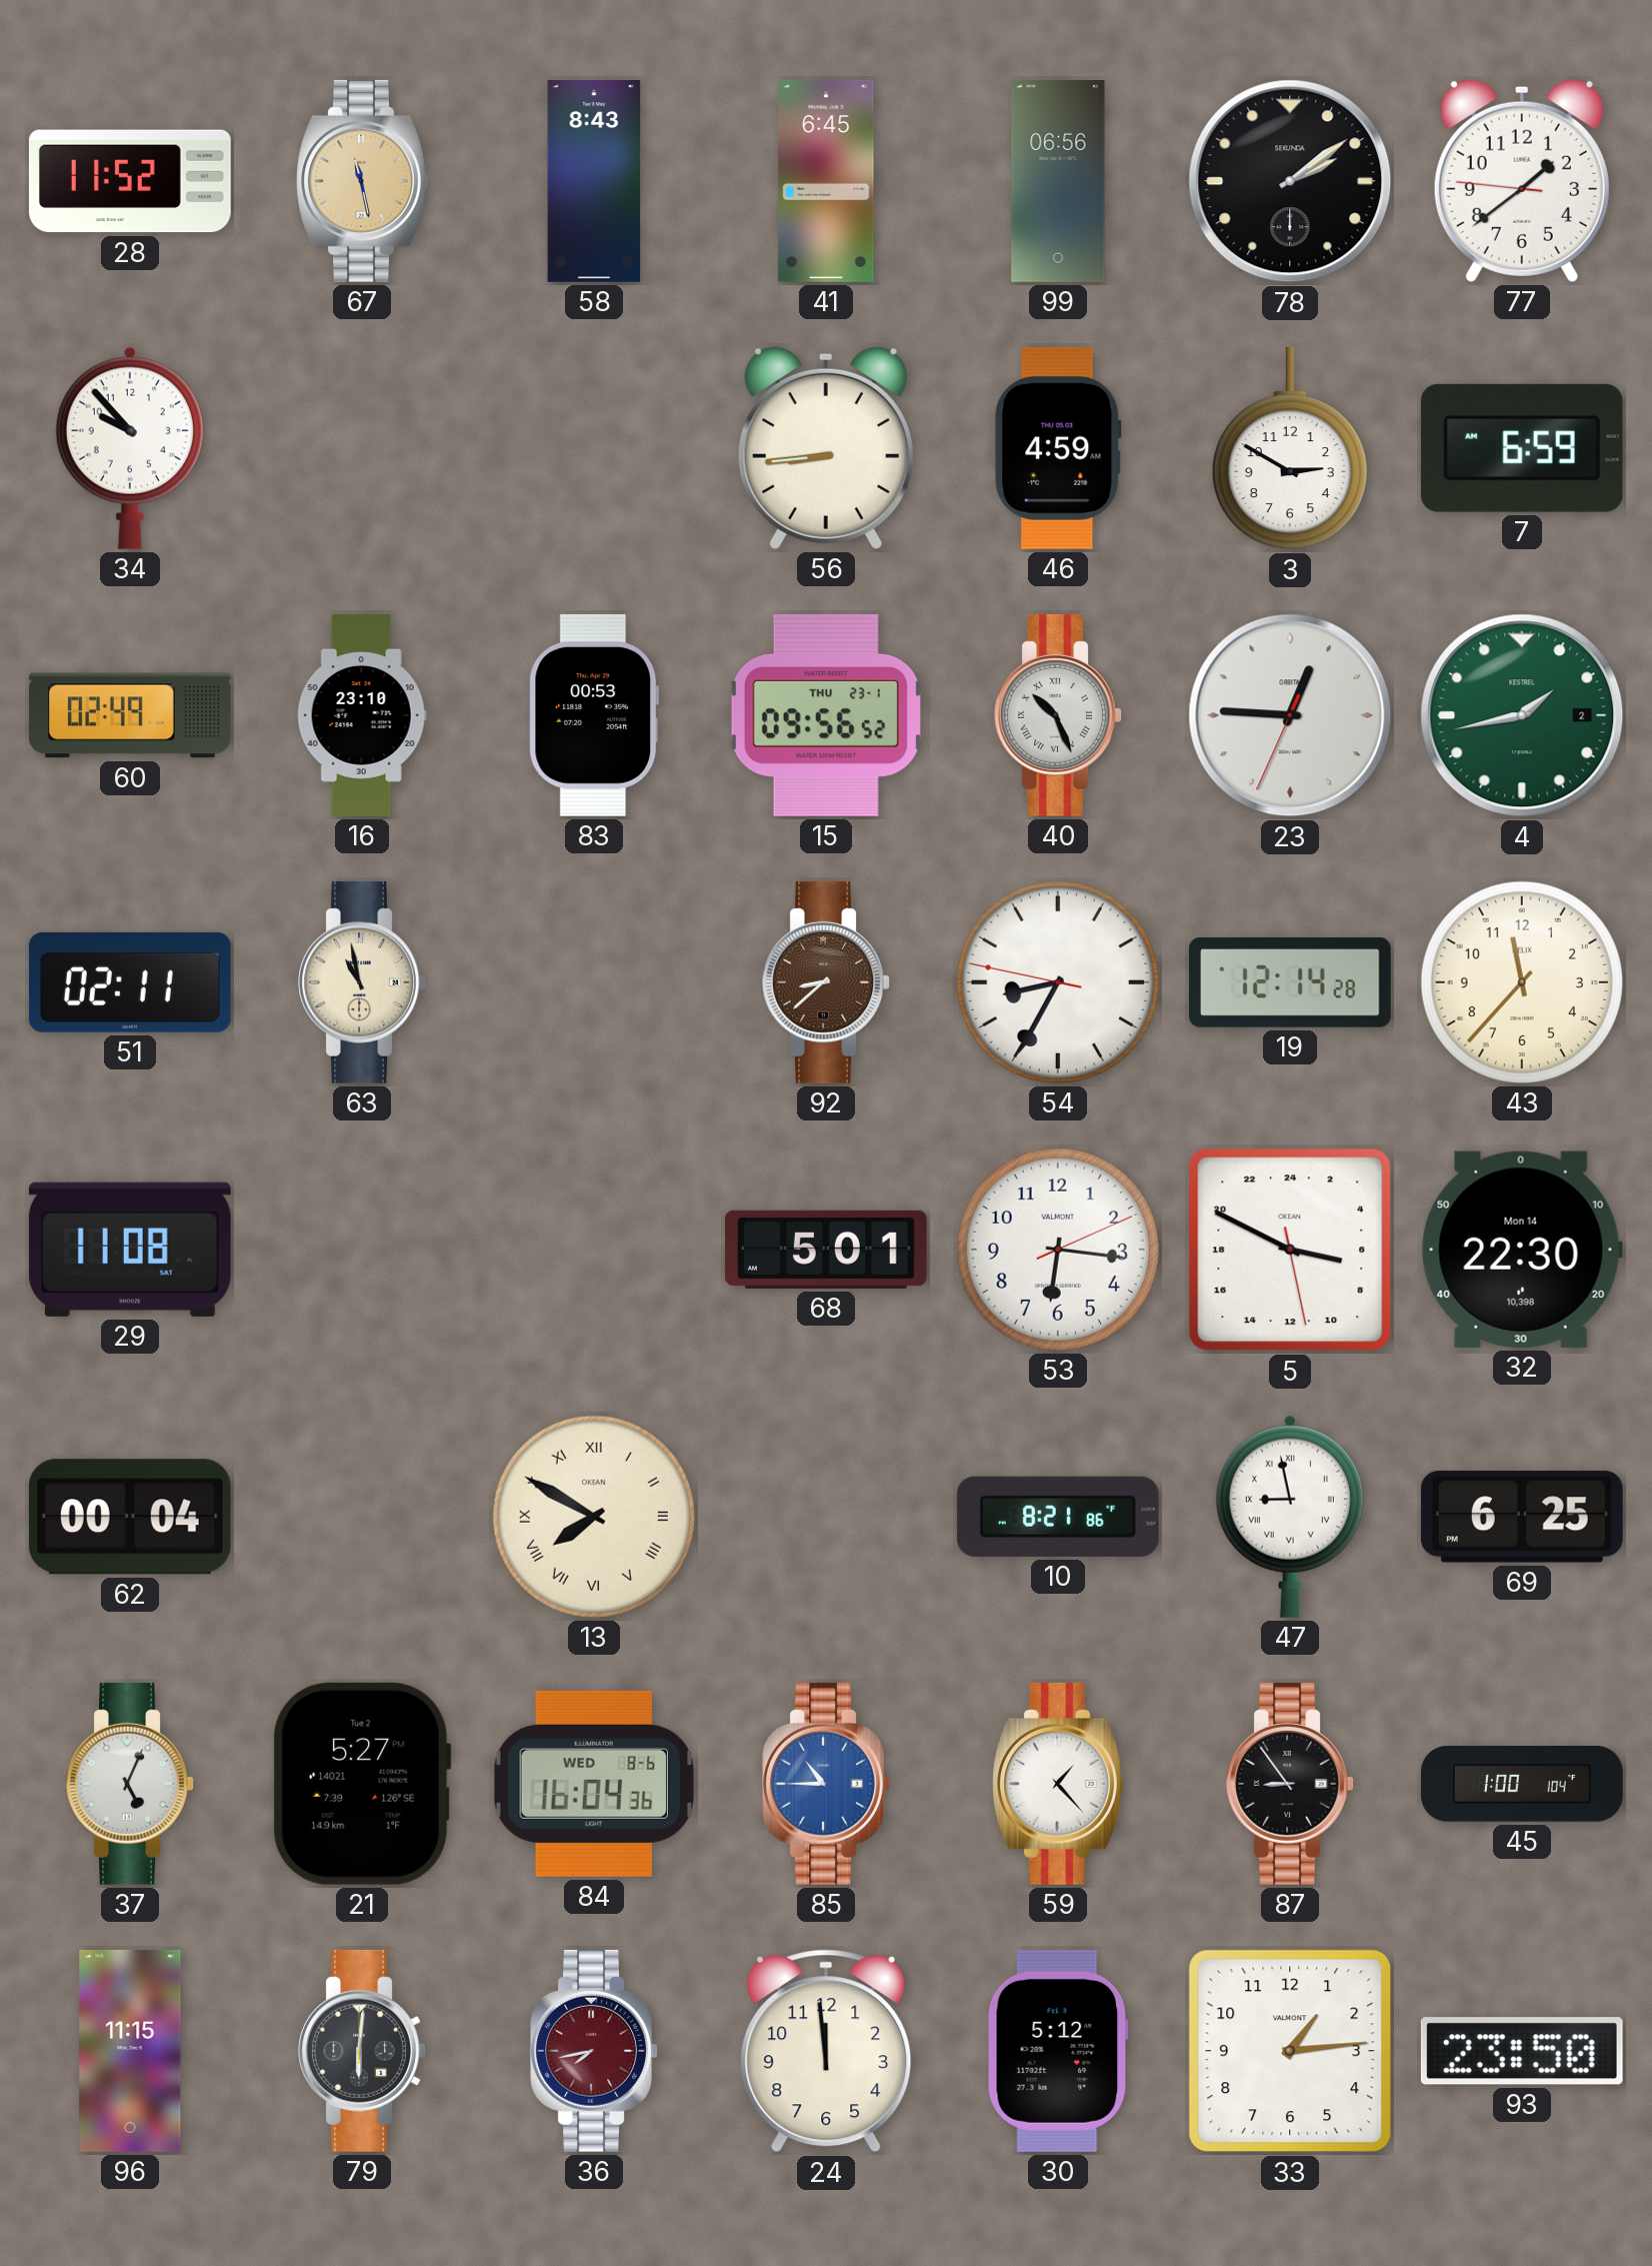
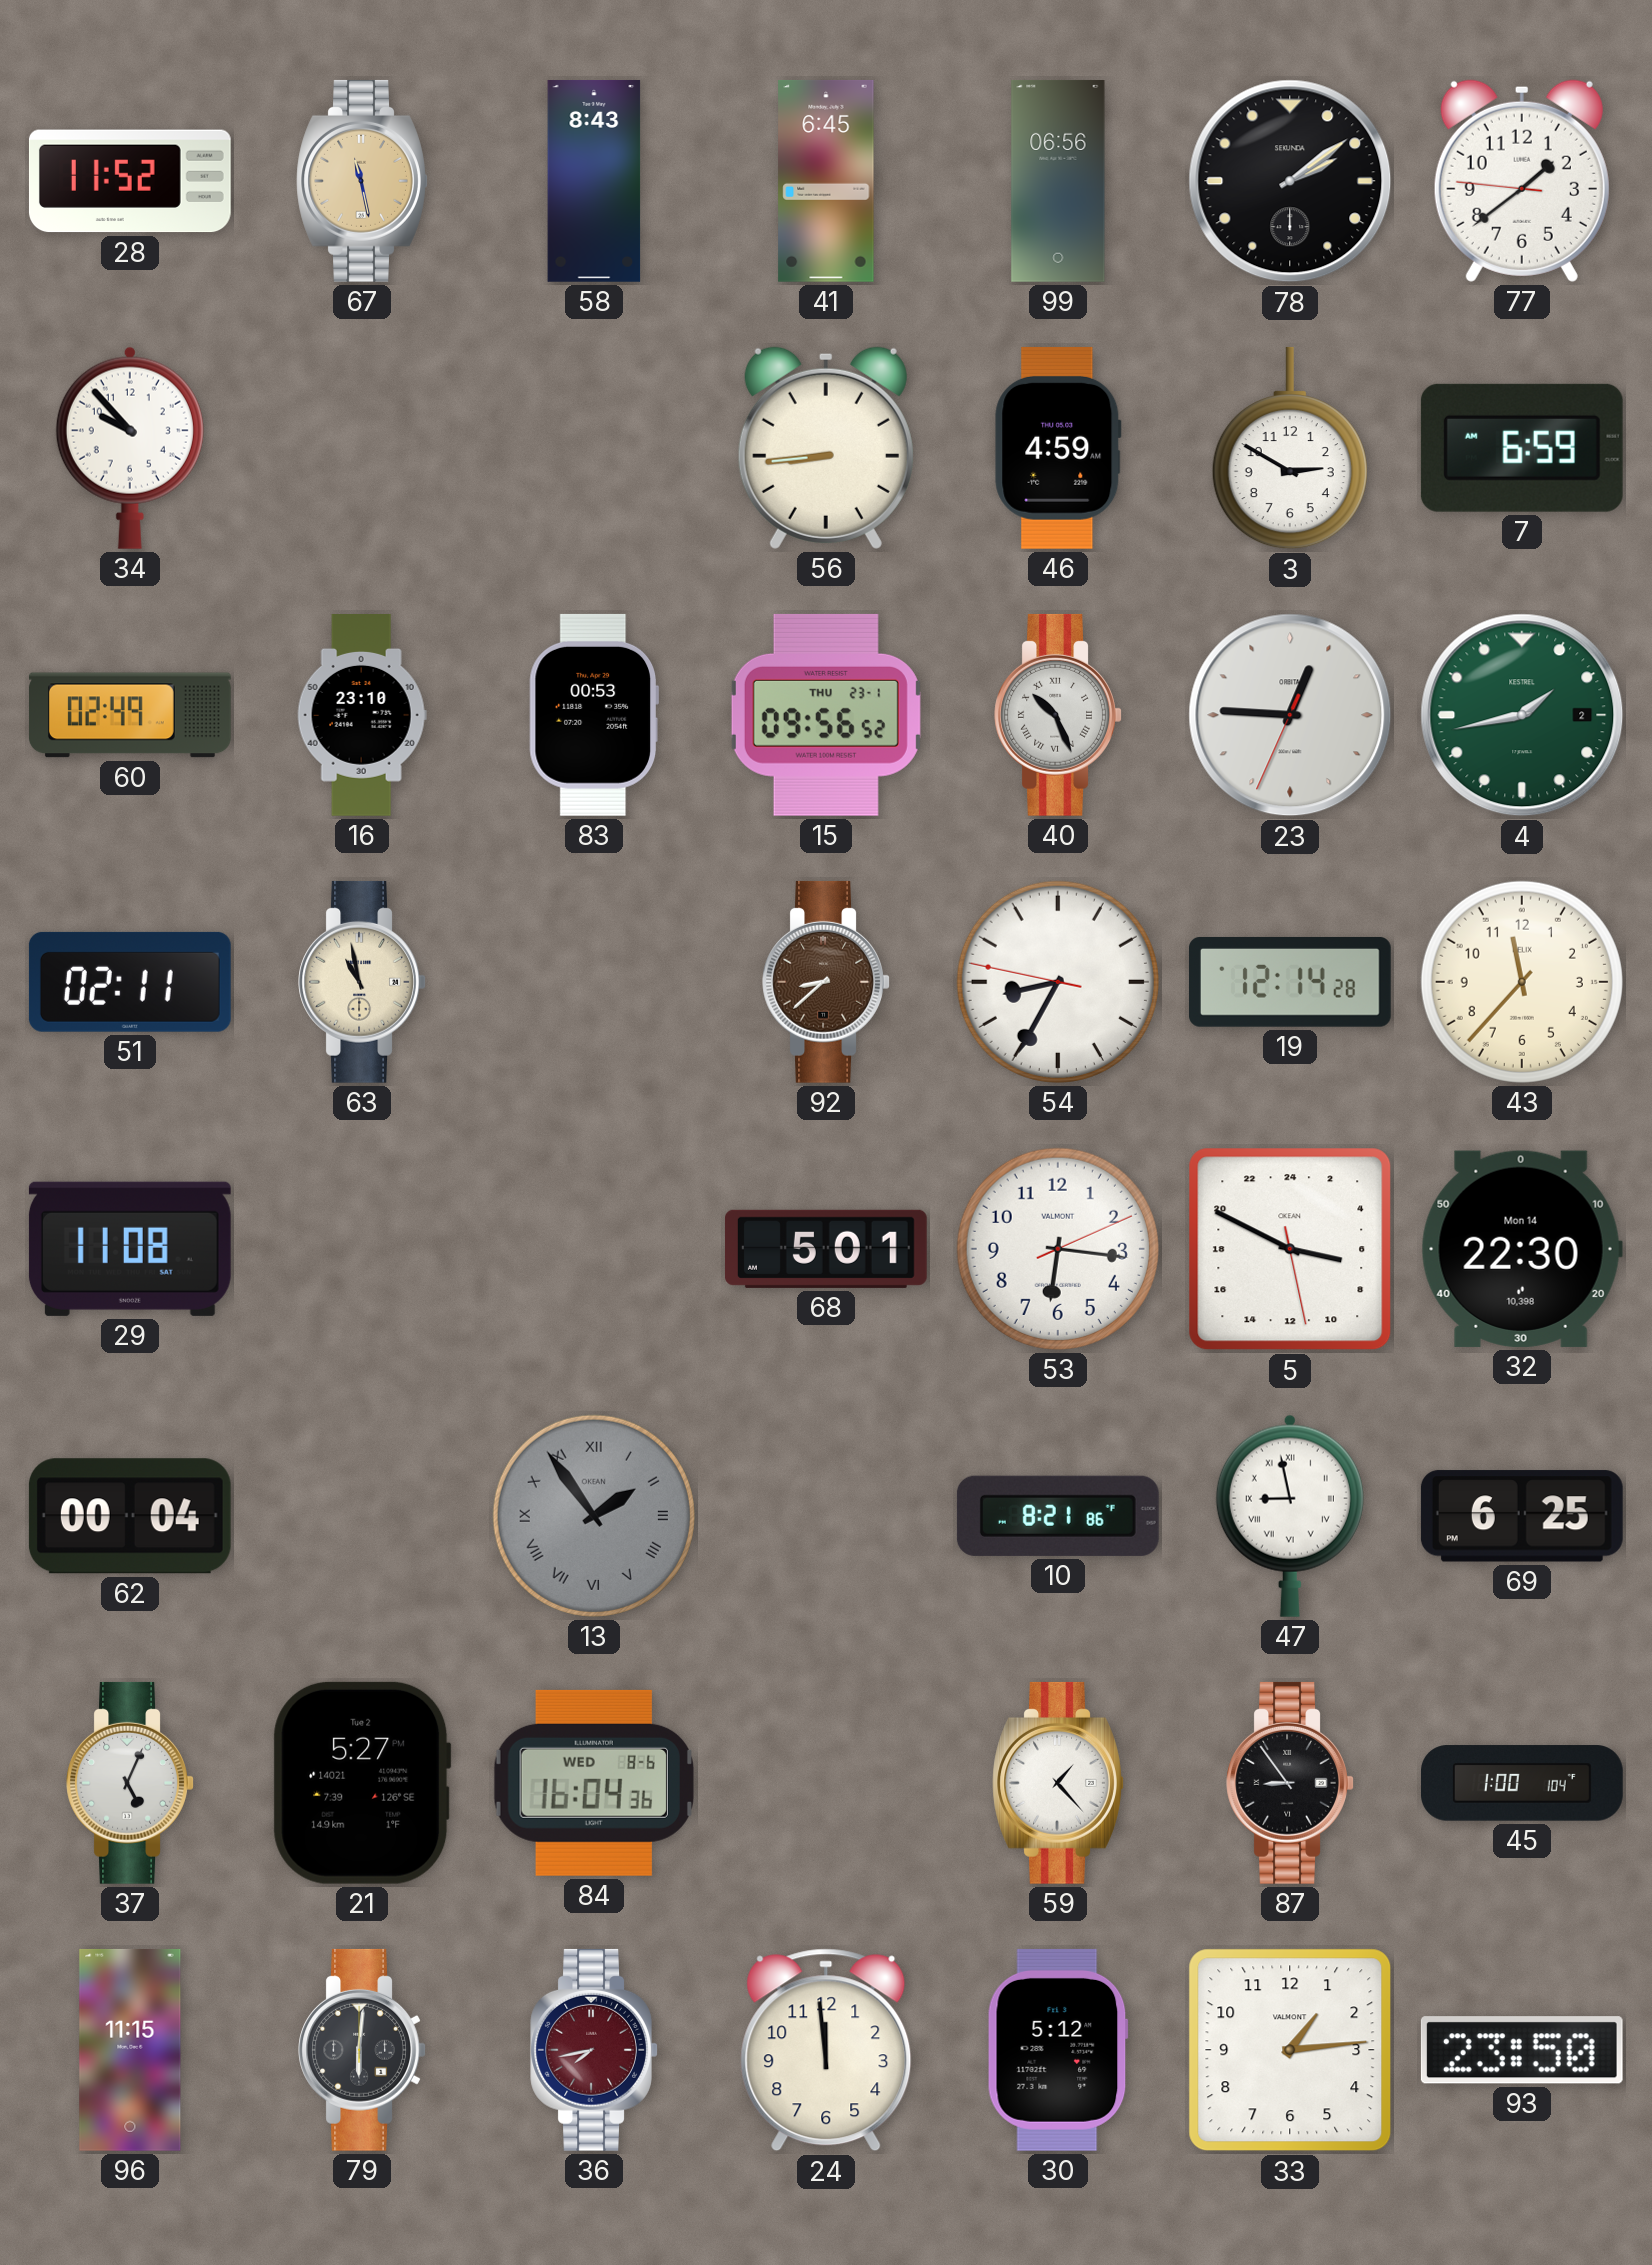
13: 7:50 -> 1:54 (594, 1516)
13 dial: cream -> grey (594, 1516)
85: 10:45 -> none (826, 1784)
